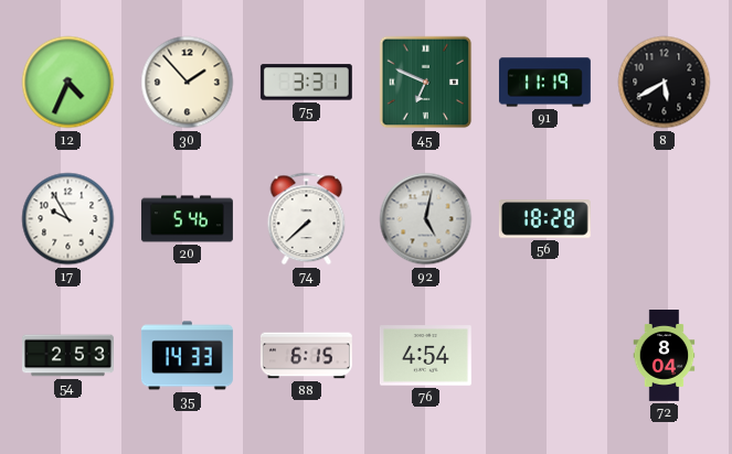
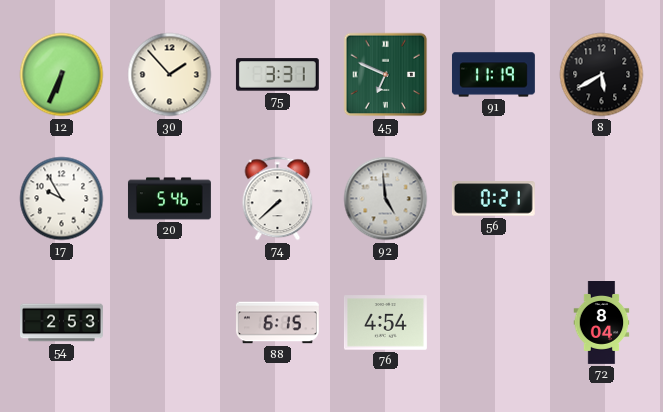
12: 4:34 -> 6:34 (62, 75)
92: 5:02 -> 4:59 (386, 199)
56: 18:28 -> 0:21 (493, 199)
35: 14:33 -> none (187, 356)
